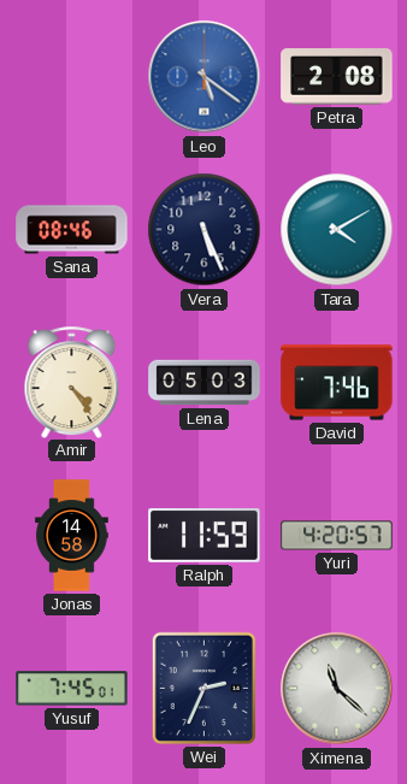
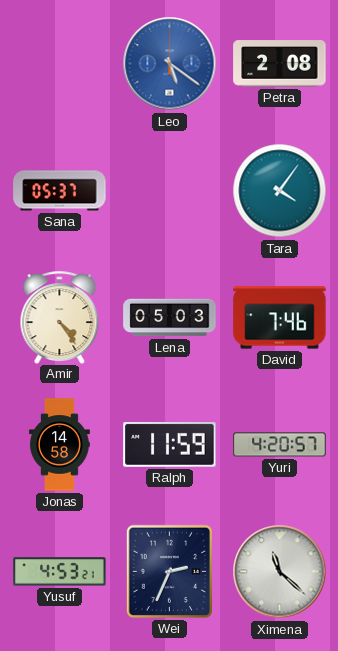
Sana: 08:46 -> 05:37 (60, 191)
Vera: 5:26 -> none (205, 230)
Tara: 4:10 -> 4:06 (280, 191)
Yusuf: 7:45 -> 4:53 (60, 572)
